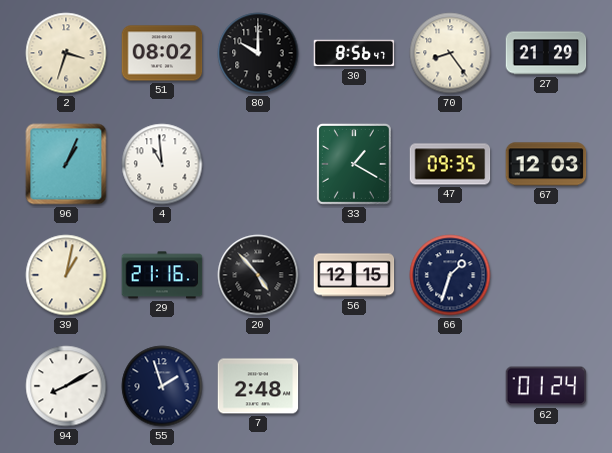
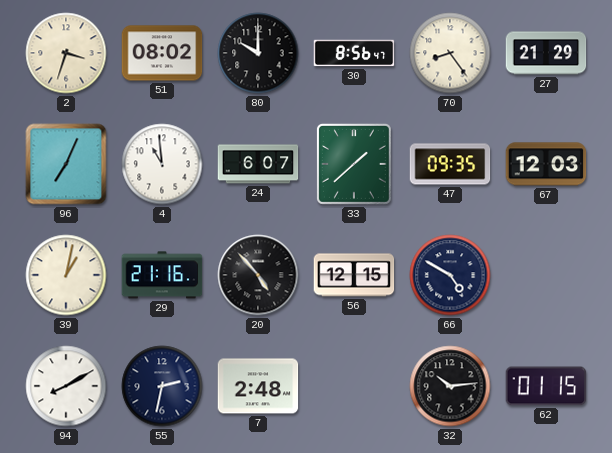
96: 1:04 -> 7:04 (66, 164)
24: none -> 6:07 (258, 164)
33: 1:20 -> 1:38 (354, 164)
66: 1:33 -> 4:50 (450, 275)
55: 1:57 -> 2:32 (162, 386)
32: none -> 10:14 (450, 386)
62: 01:24 -> 01:15 (546, 386)
